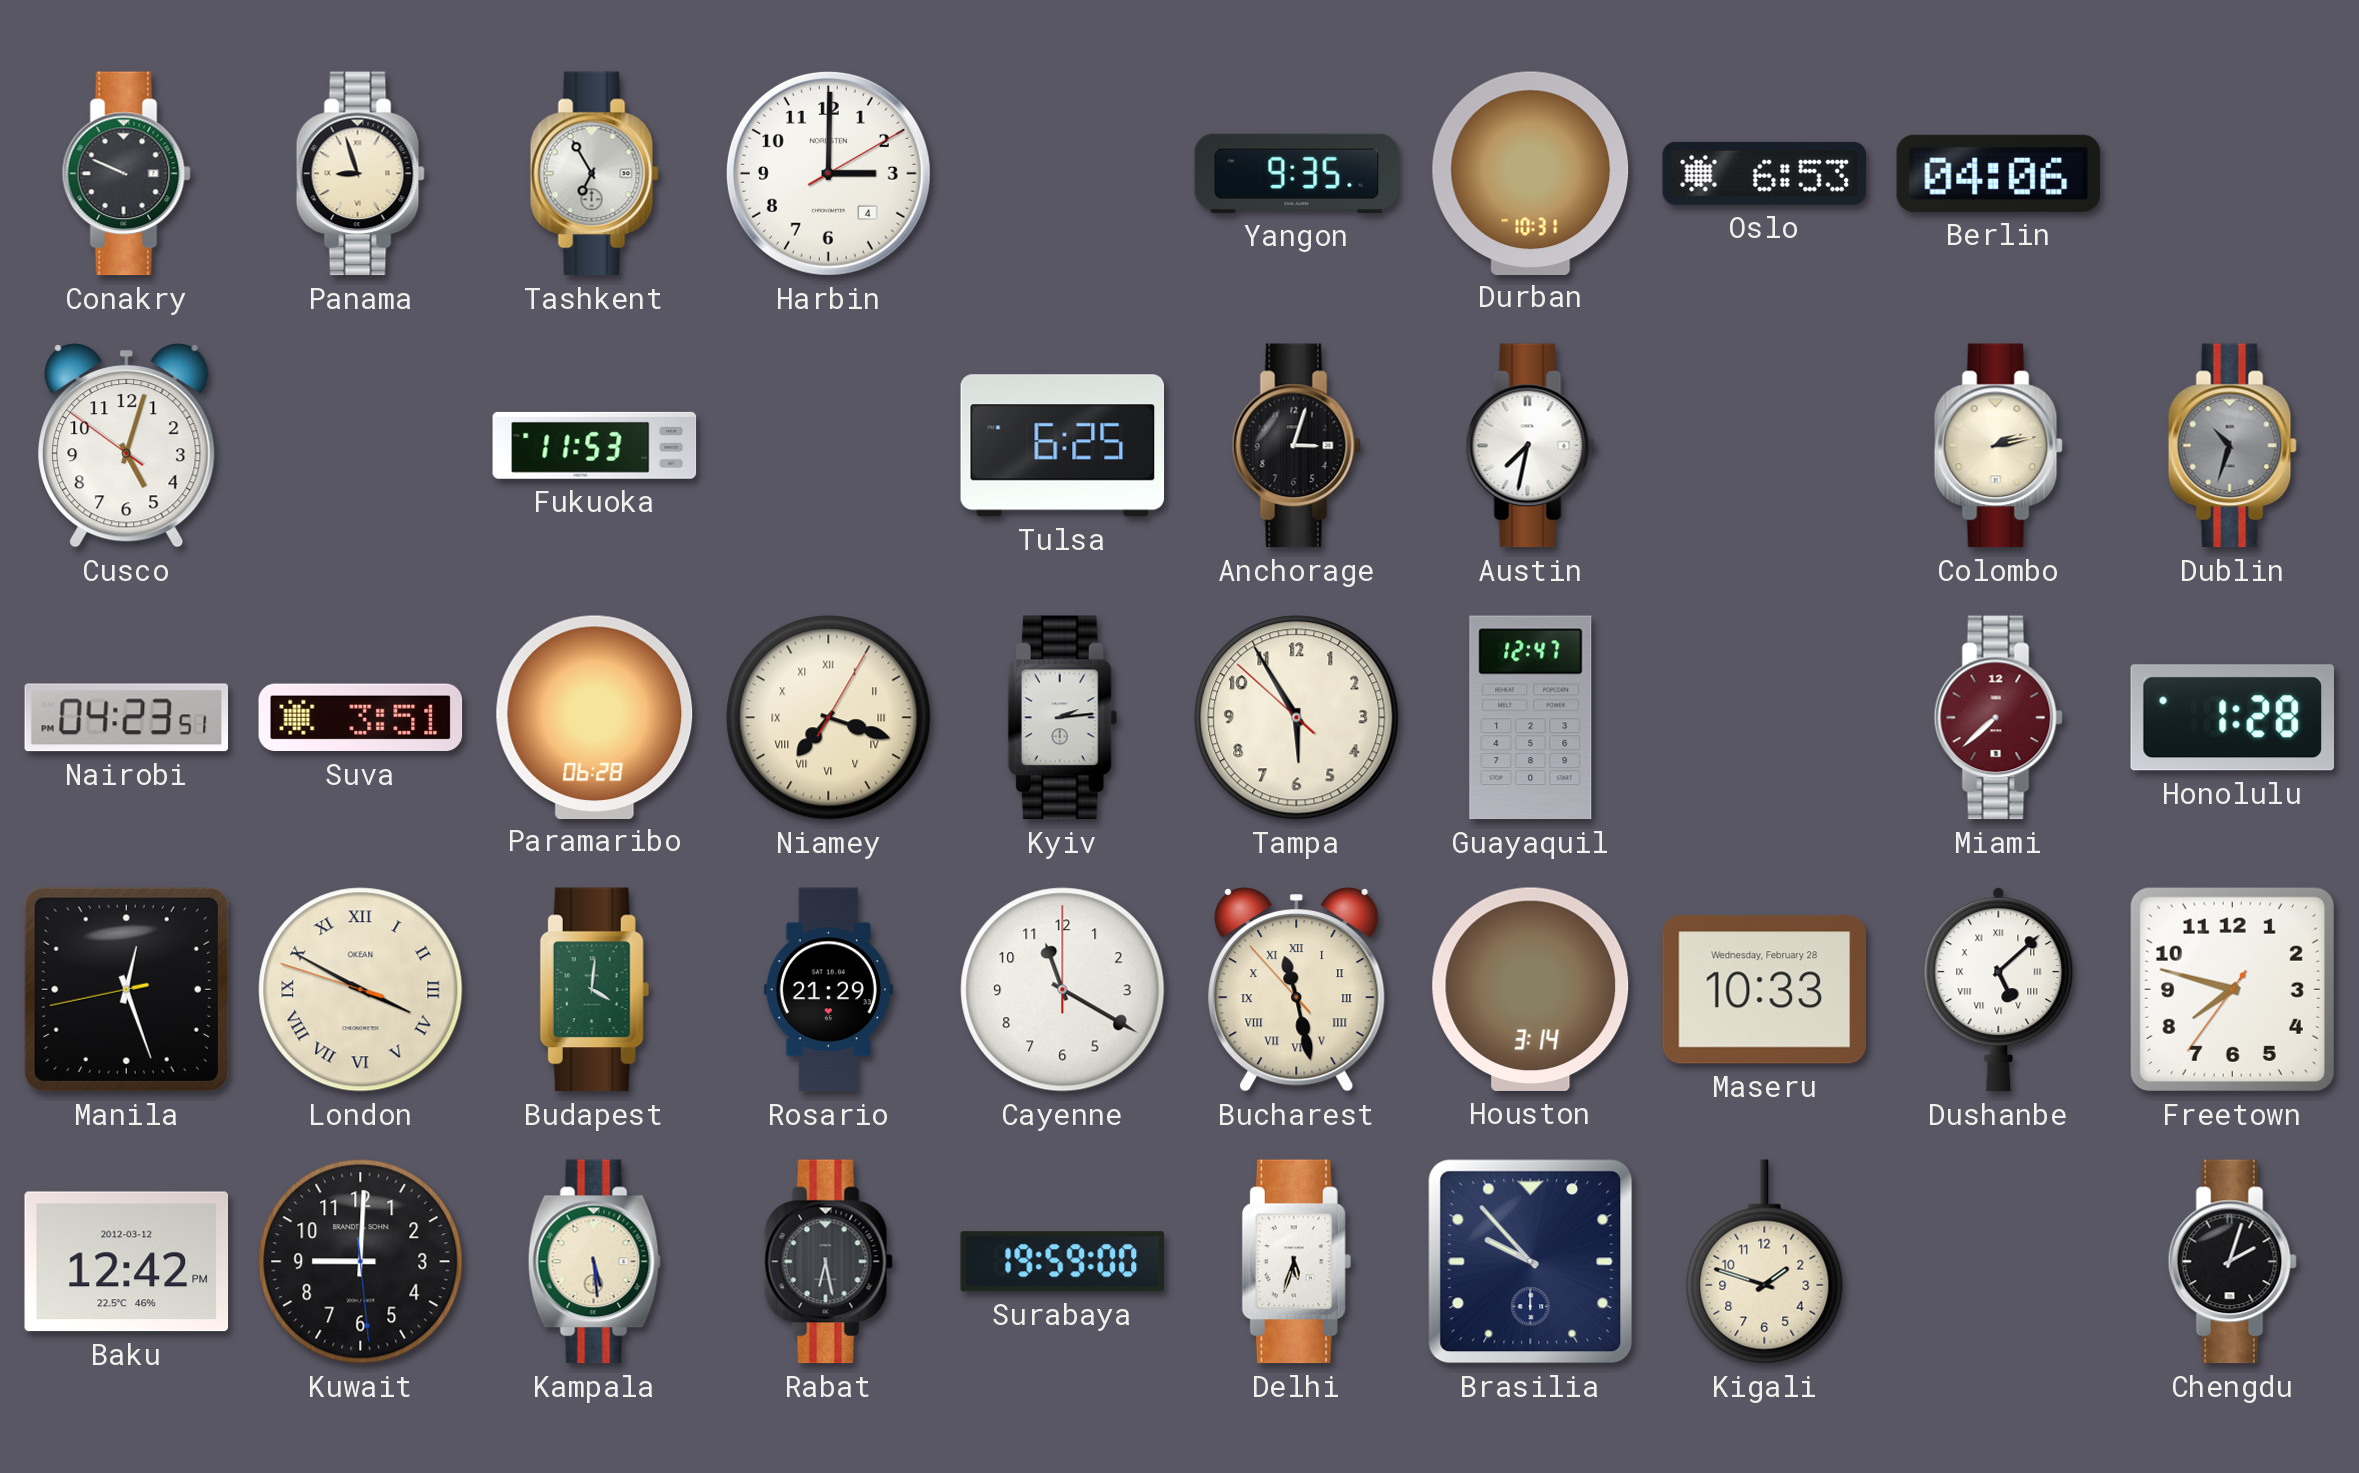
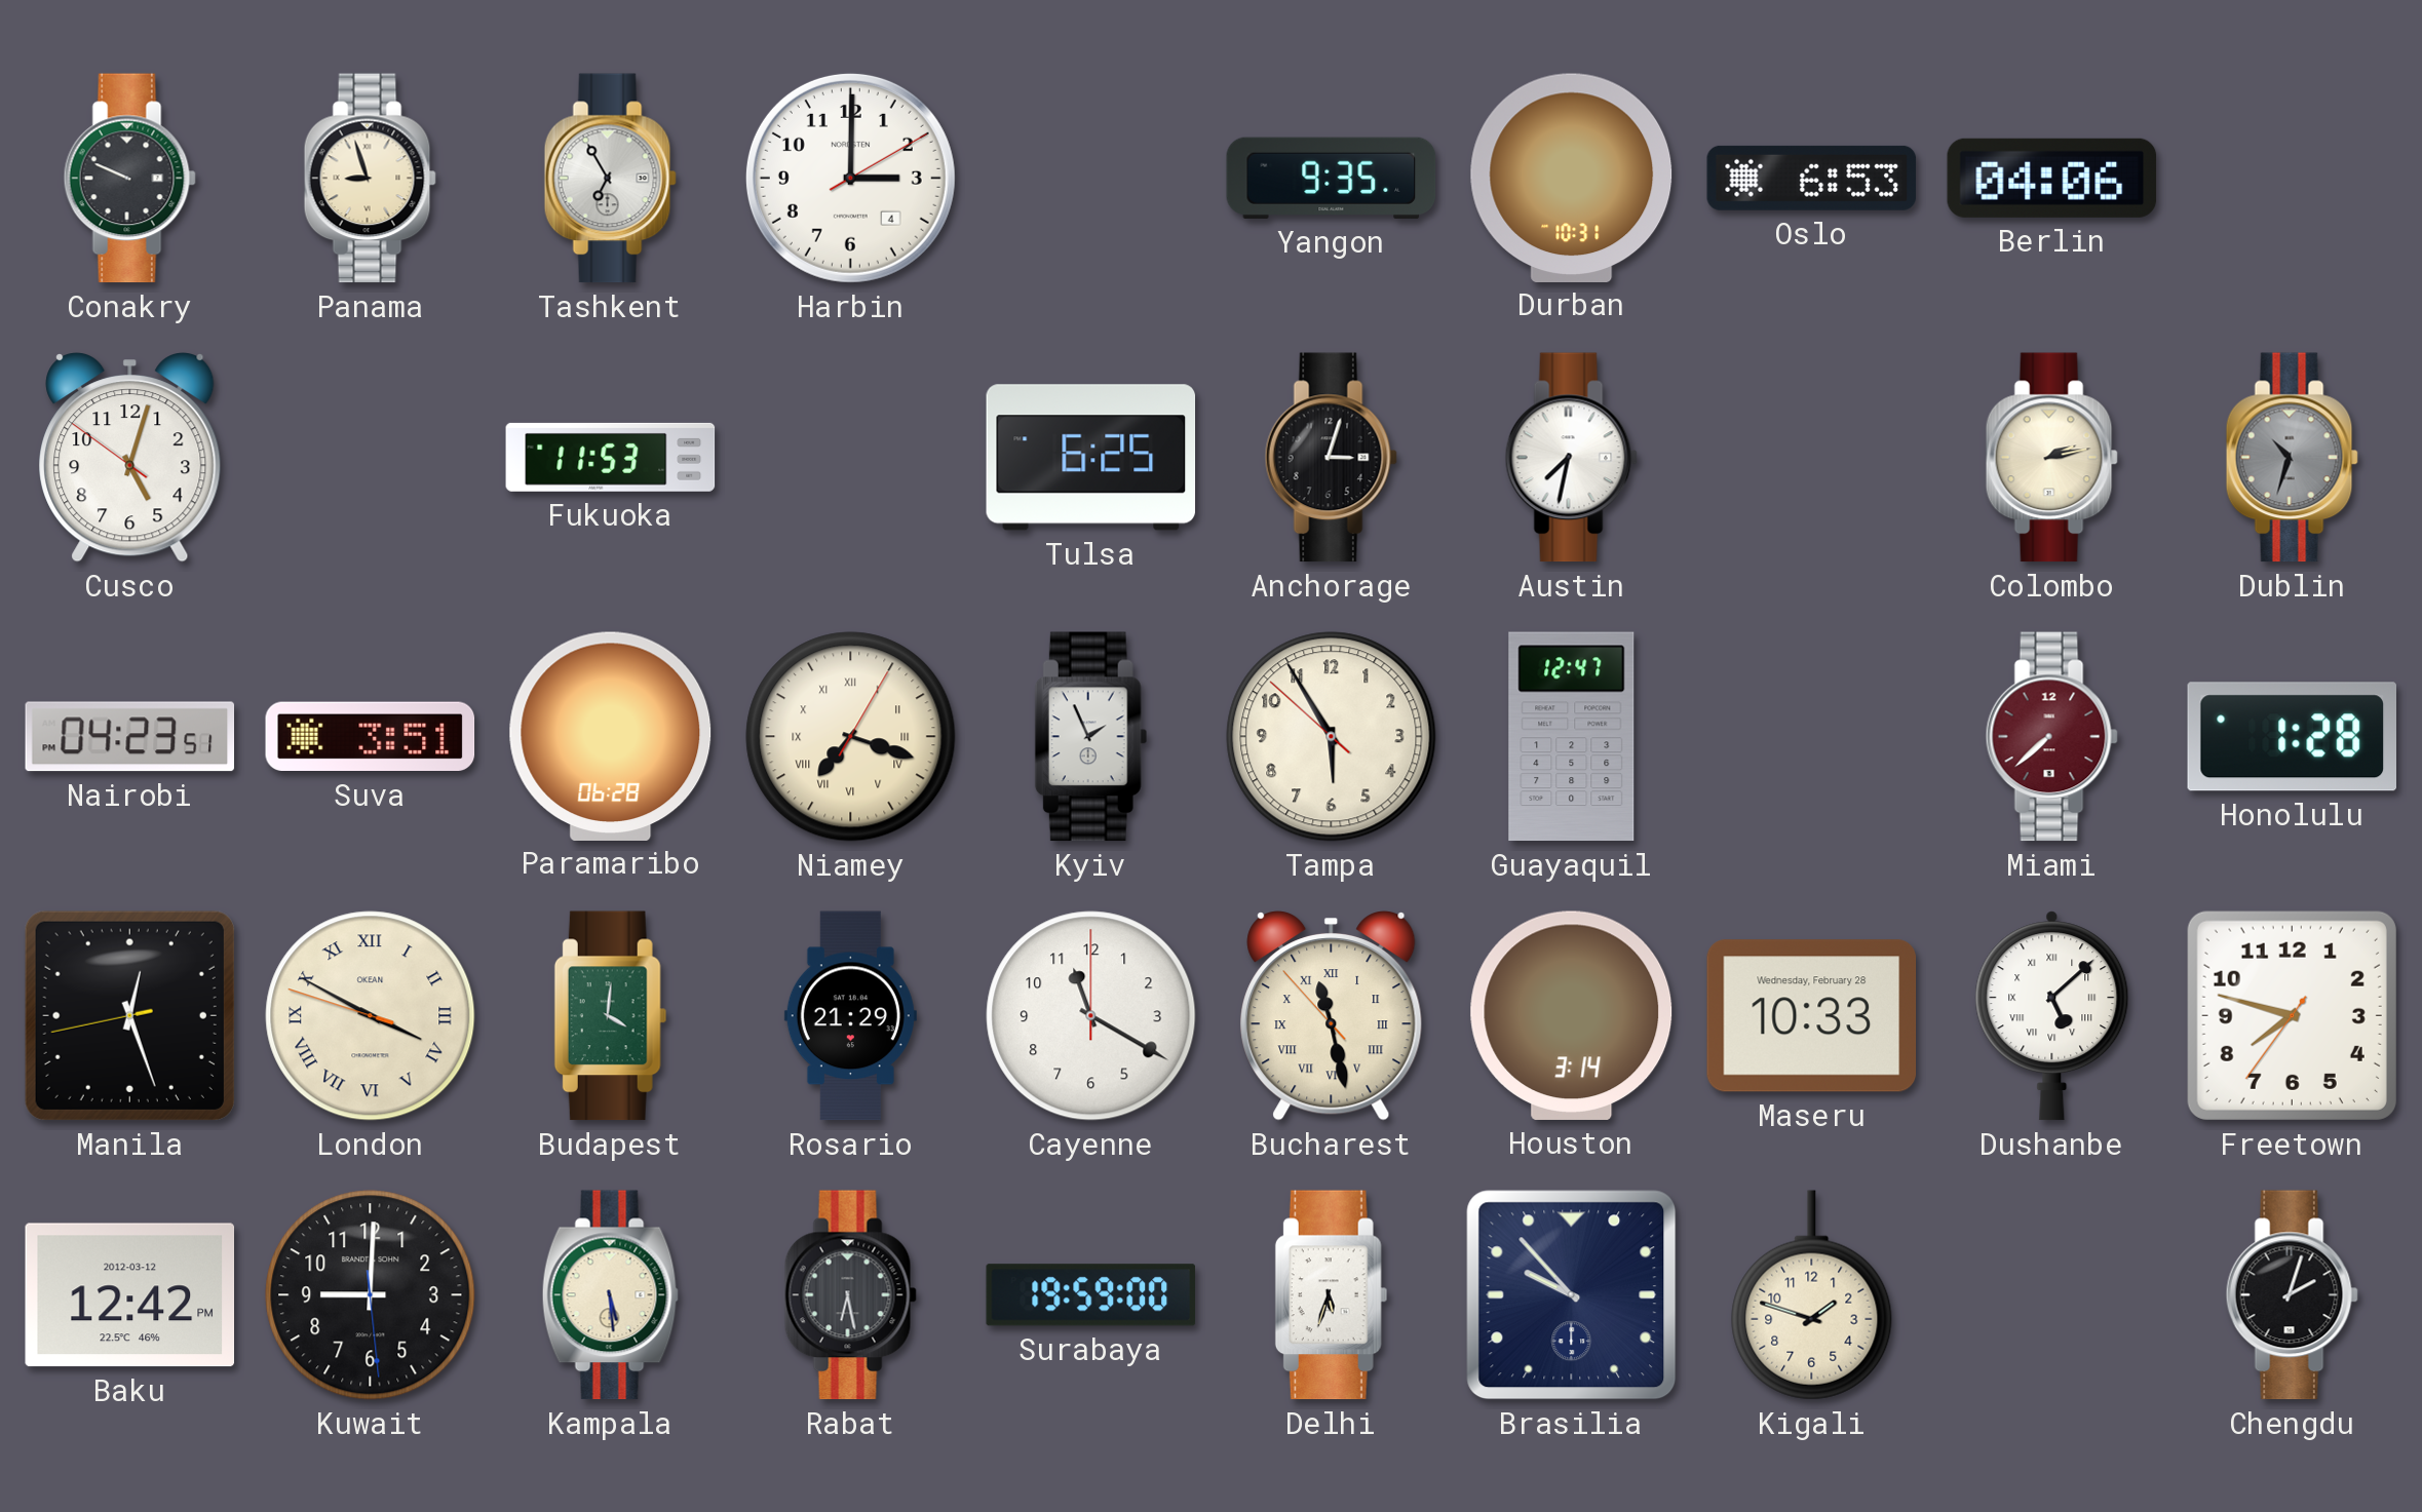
Kyiv: 2:14 -> 1:56 (1090, 737)
